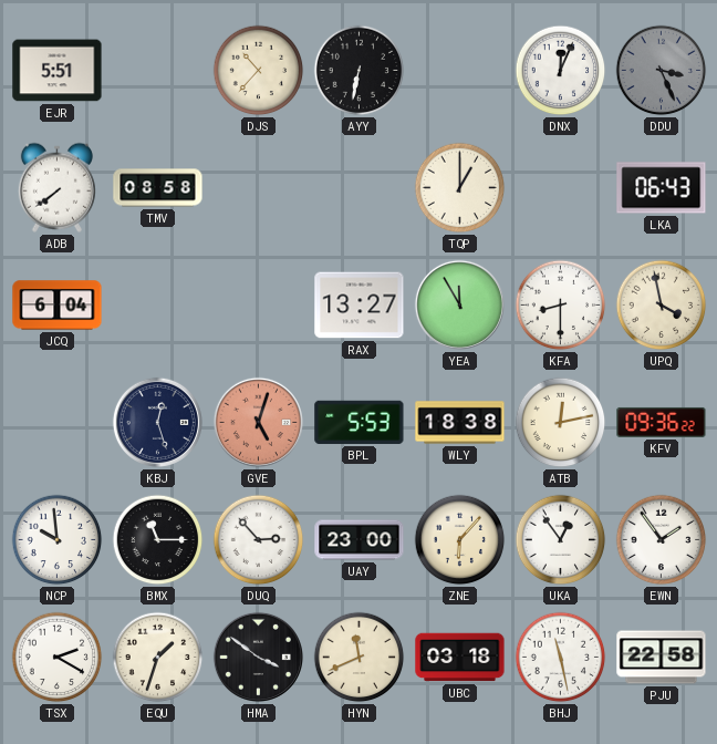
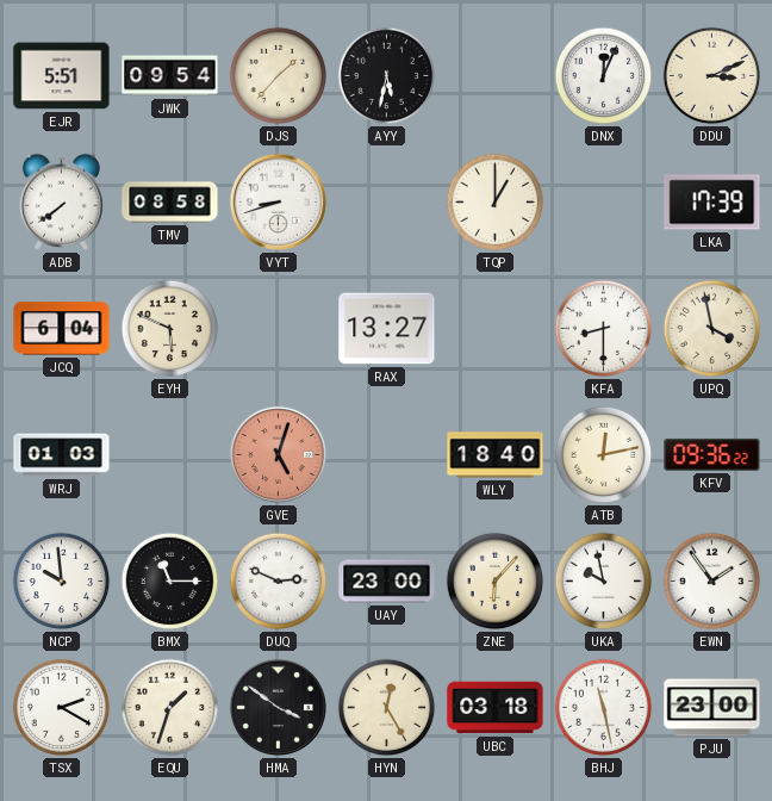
JWK: none -> 09:54 (170, 76)
DJS: 10:37 -> 1:37 (279, 76)
AYY: 6:32 -> 5:32 (387, 76)
DDU: 3:26 -> 3:11 (712, 76)
DDU dial: grey -> cream (712, 76)
VYT: none -> 8:42 (278, 201)
LKA: 06:43 -> 17:39 (712, 203)
EYH: none -> 5:49 (170, 329)
YEA: 11:55 -> none (459, 304)
WRJ: none -> 01:03 (62, 455)
KBJ: 12:27 -> none (157, 422)
BPL: 5:53 -> none (360, 422)
WLY: 18:38 -> 18:40 (496, 455)
DUQ: 2:53 -> 2:49 (279, 582)
UKA: 12:54 -> 9:58 (604, 582)
HYN: 11:41 -> 12:25 (387, 708)
PJU: 22:58 -> 23:00 (712, 708)
